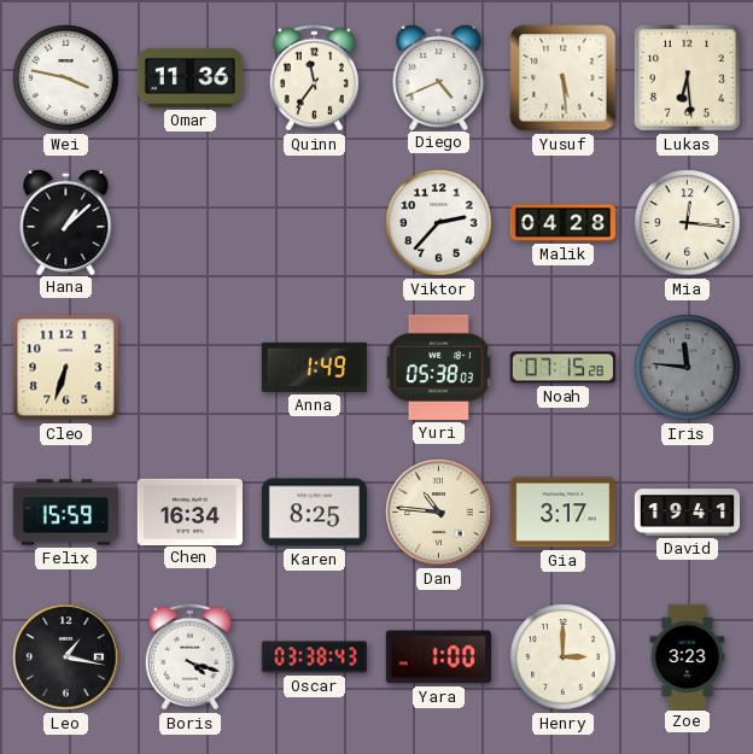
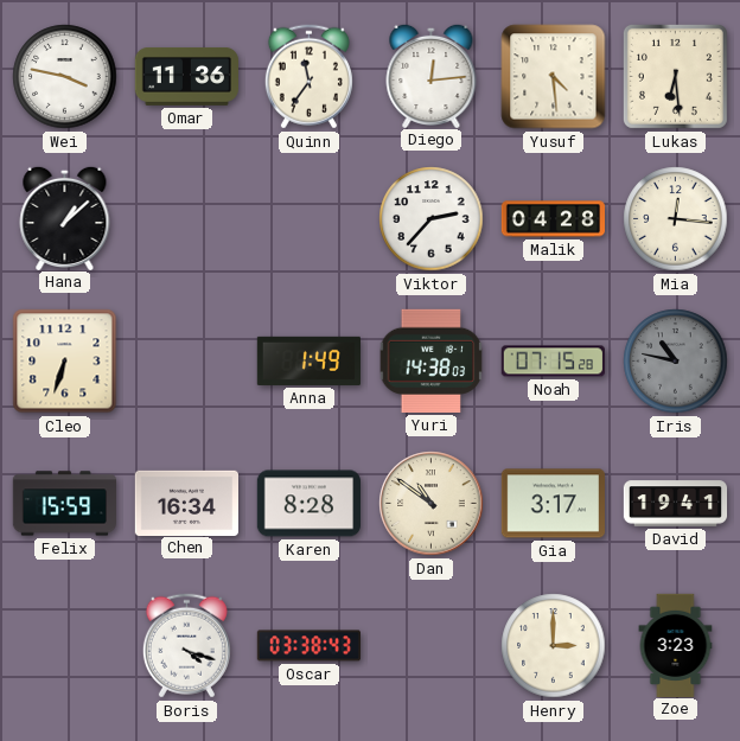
Diego: 4:41 -> 12:14 (432, 75)
Yusuf: 5:29 -> 4:29 (554, 77)
Yuri: 05:38 -> 14:38 (432, 360)
Iris: 11:46 -> 10:47 (676, 362)
Karen: 8:25 -> 8:28 (308, 504)
Dan: 10:46 -> 10:51 (432, 504)
Leo: 1:17 -> none (66, 657)
Yara: 1:00 -> none (438, 657)
